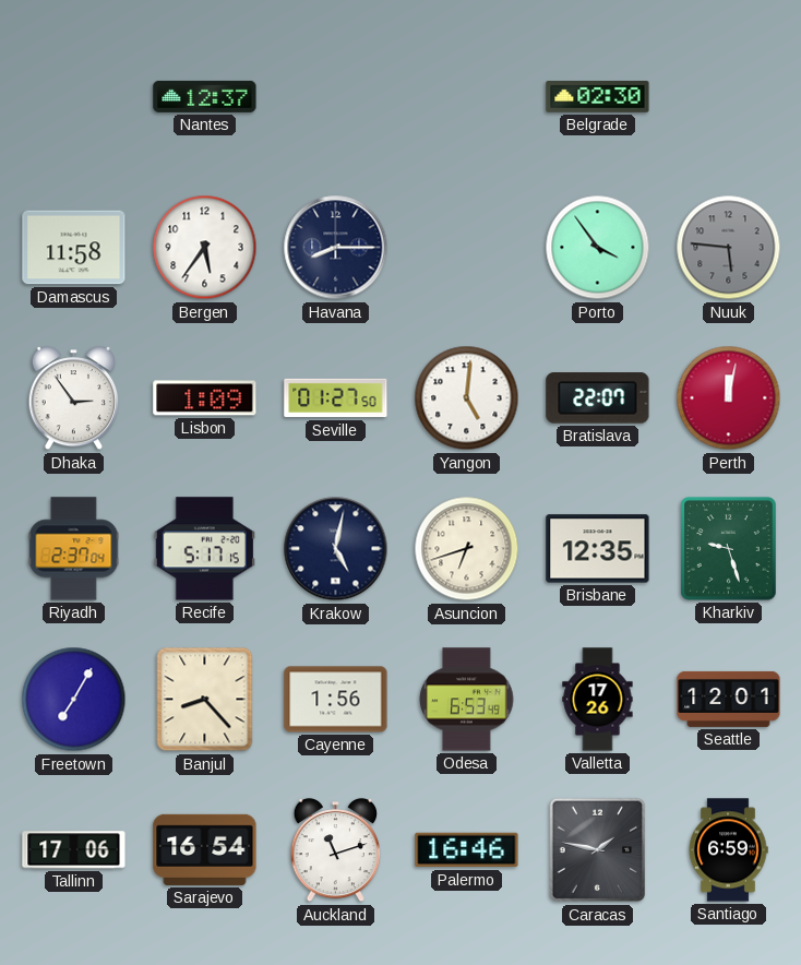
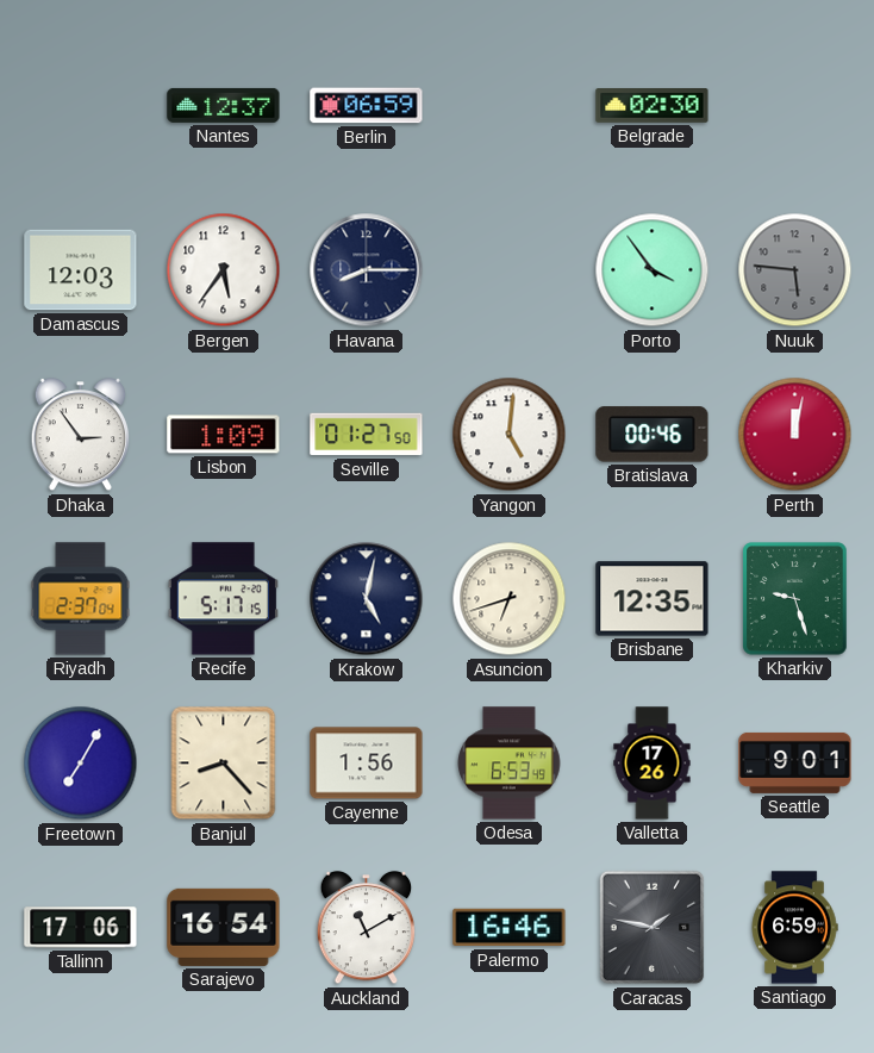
Berlin: none -> 06:59 (367, 106)
Damascus: 11:58 -> 12:03 (81, 270)
Bratislava: 22:07 -> 00:46 (653, 435)
Seattle: 12:01 -> 9:01 (795, 762)
Auckland: 11:12 -> 11:10 (367, 928)
